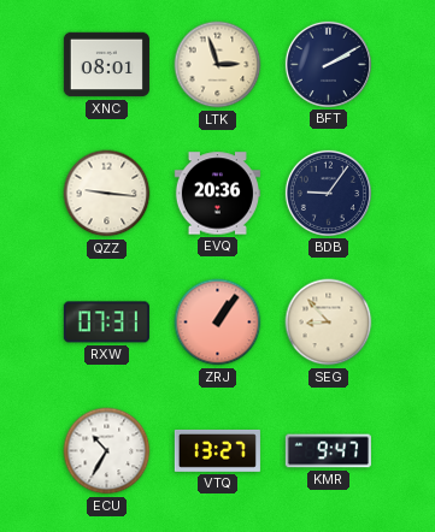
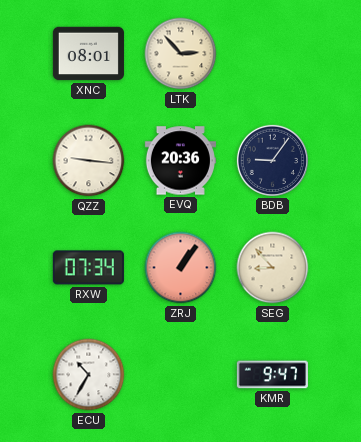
LTK: 2:57 -> 2:53 (181, 54)
BFT: 2:10 -> none (328, 64)
RXW: 07:31 -> 07:34 (88, 268)
VTQ: 13:27 -> none (217, 450)
